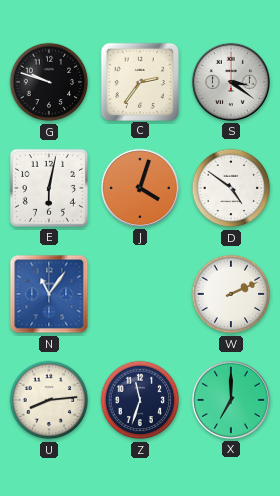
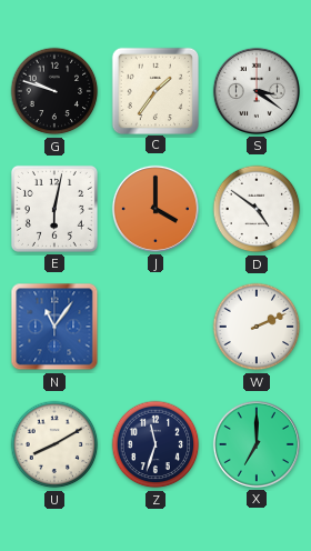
C: 2:36 -> 1:36 (154, 90)
J: 4:03 -> 4:00 (155, 209)
U: 8:14 -> 8:10 (54, 444)
